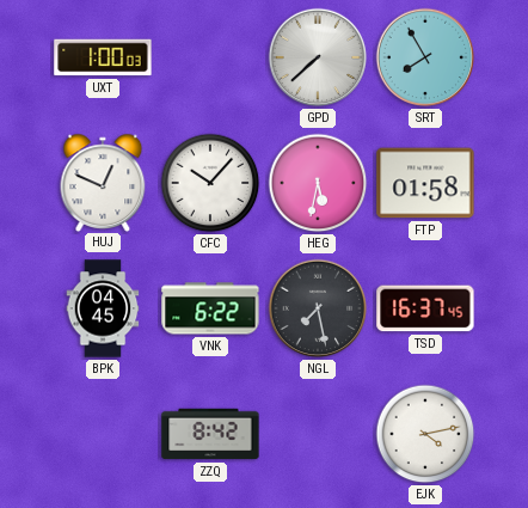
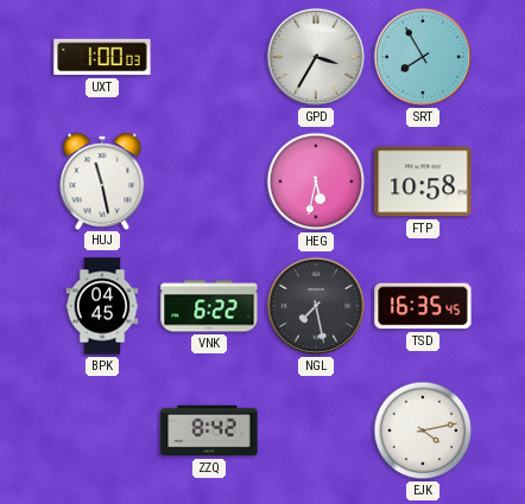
GPD: 7:38 -> 3:35 (316, 57)
HUJ: 12:49 -> 11:28 (102, 180)
CFC: 10:07 -> none (210, 183)
FTP: 01:58 -> 10:58 (423, 181)
TSD: 16:37 -> 16:35 (423, 306)
